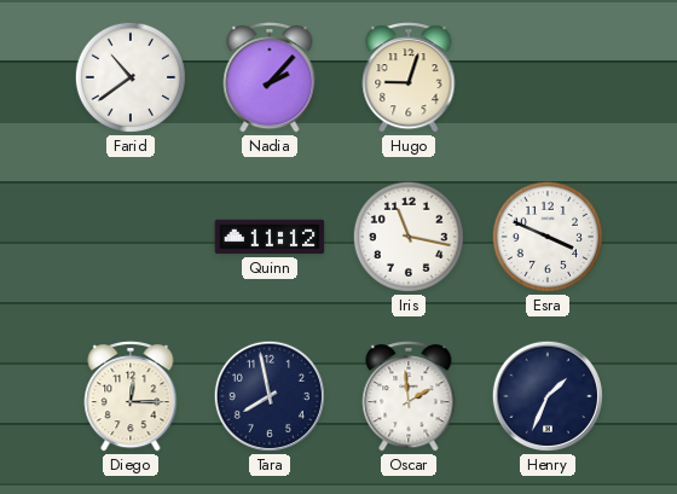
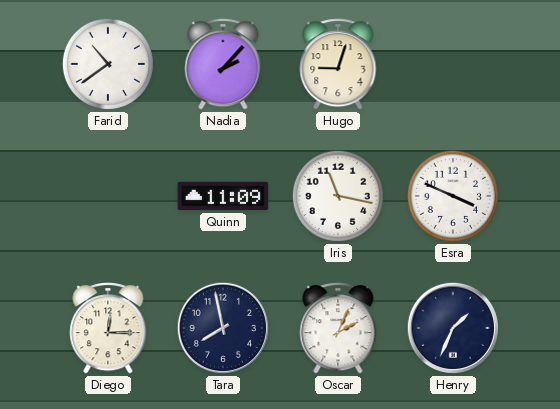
Quinn: 11:12 -> 11:09 (223, 196)
Oscar: 1:59 -> 2:04 (338, 328)
